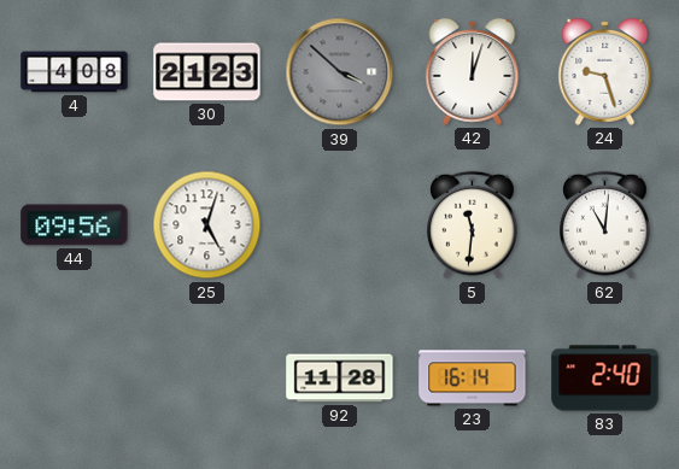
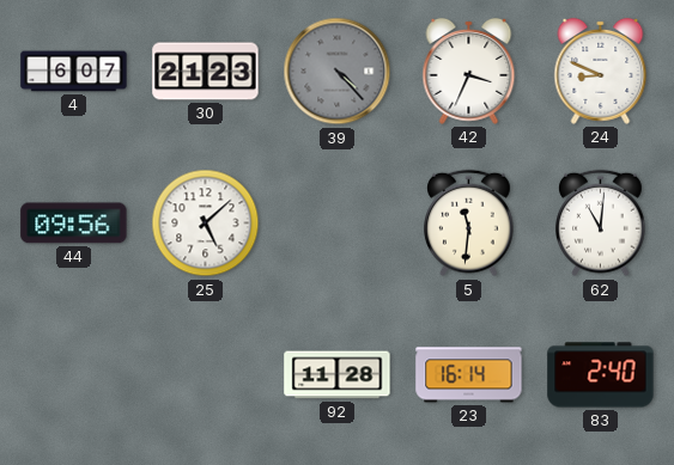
4: 4:08 -> 6:07 (74, 72)
39: 3:52 -> 4:23 (338, 72)
42: 12:03 -> 3:34 (469, 71)
24: 9:27 -> 8:49 (601, 71)
25: 5:03 -> 5:08 (206, 224)
